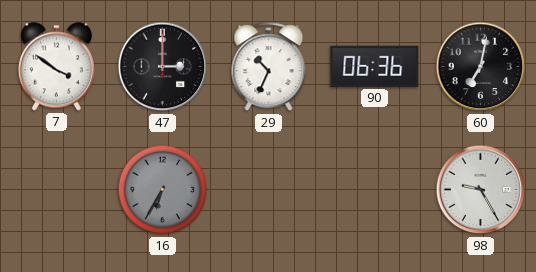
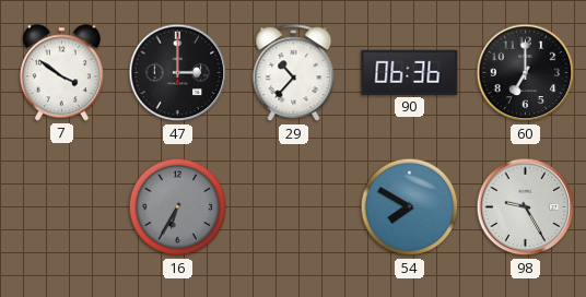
29: 10:34 -> 10:37 (294, 73)
60: 7:02 -> 7:00 (526, 73)
54: none -> 7:50 (410, 207)
